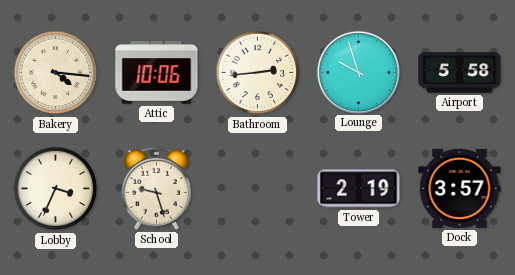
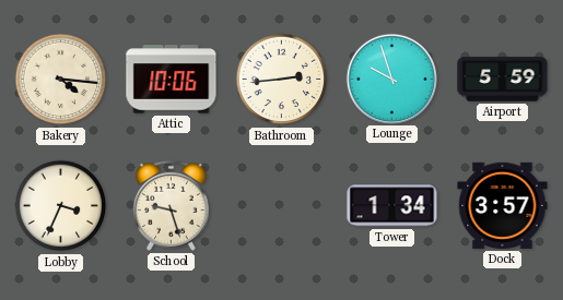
Airport: 5:58 -> 5:59 (503, 80)
Tower: 2:19 -> 1:34 (392, 206)
